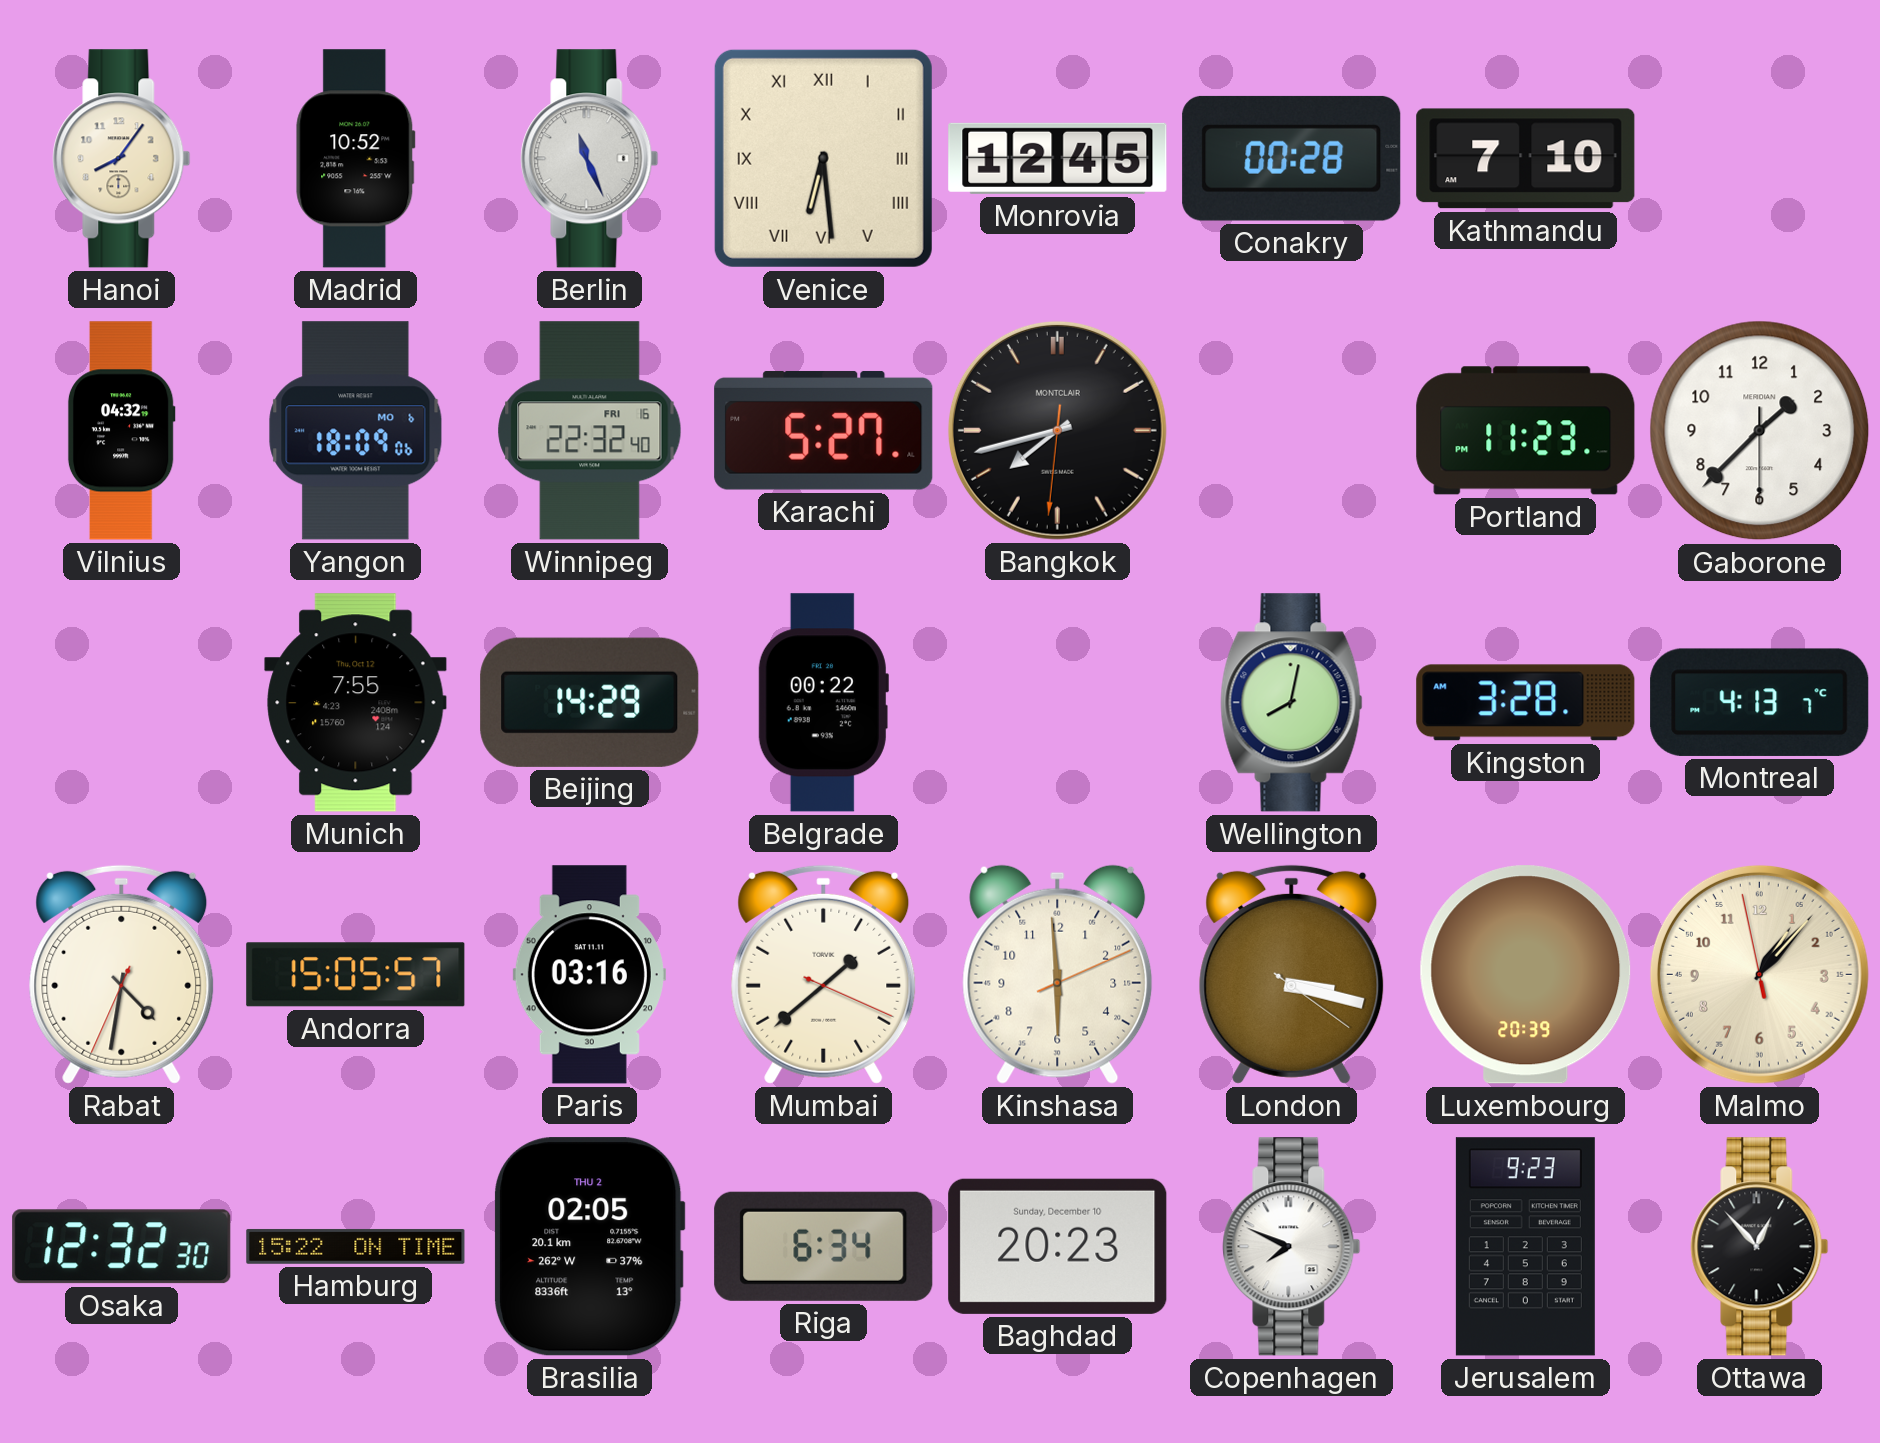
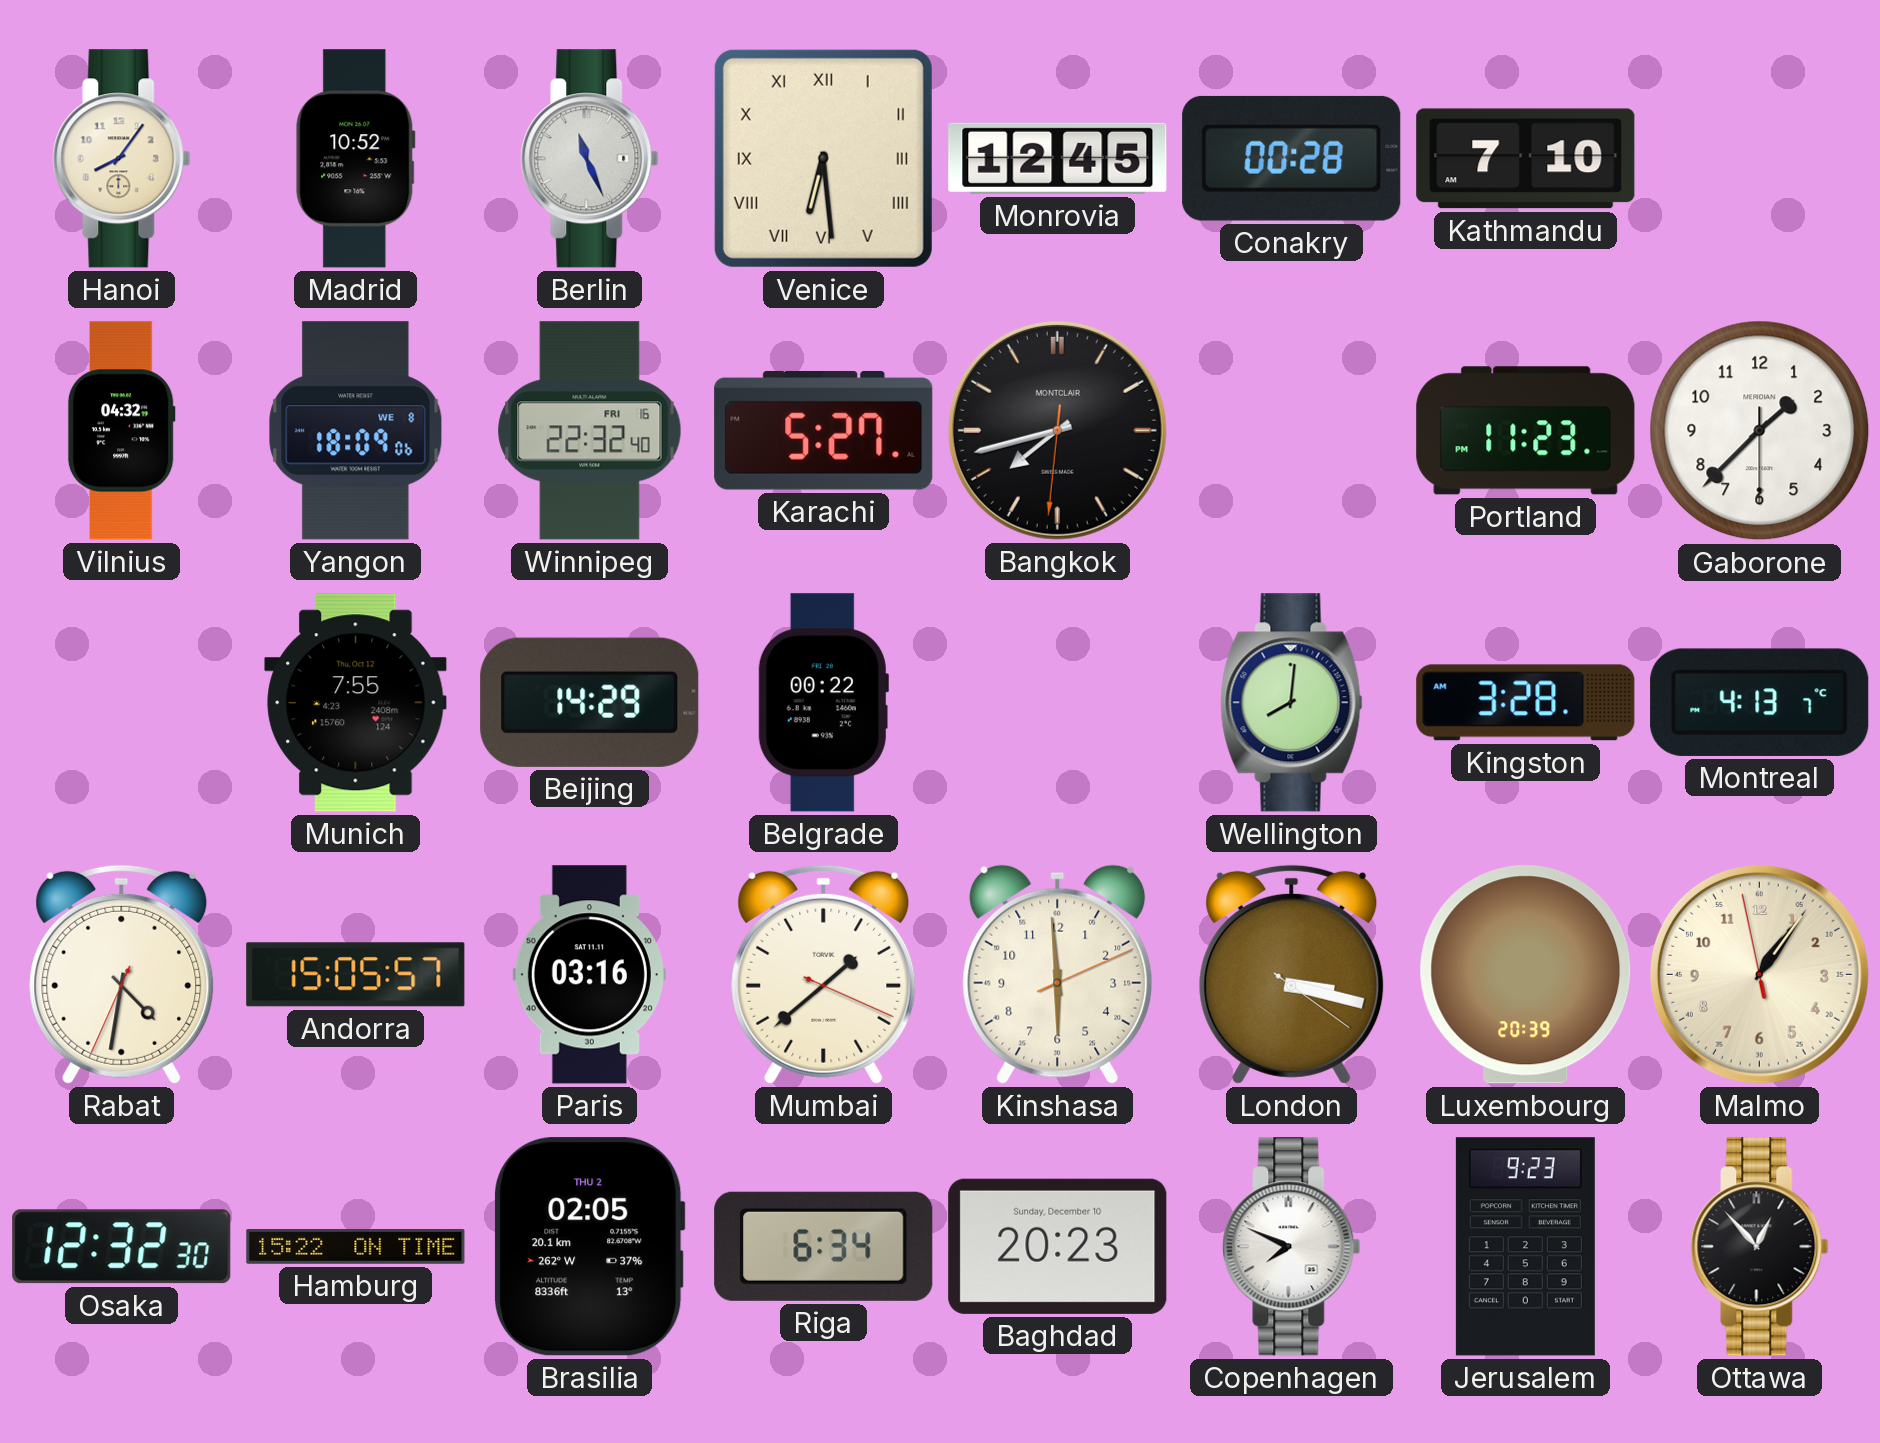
Yangon date: MO 6 -> WE 8 (356, 431)
Wellington: 8:02 -> 8:01 (1292, 703)
Malmo: 1:06 -> 1:05 (1759, 974)
